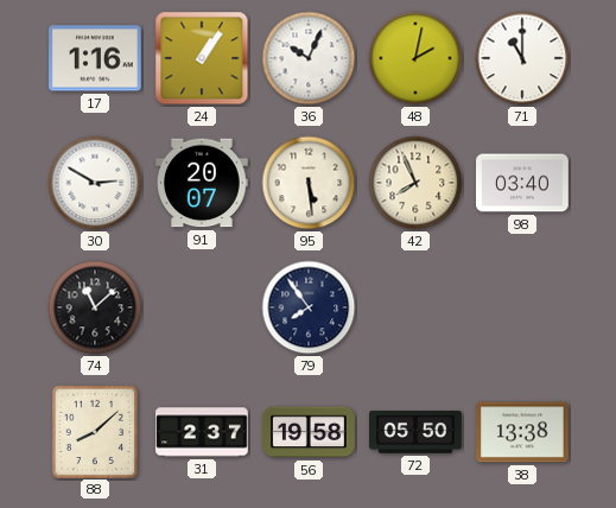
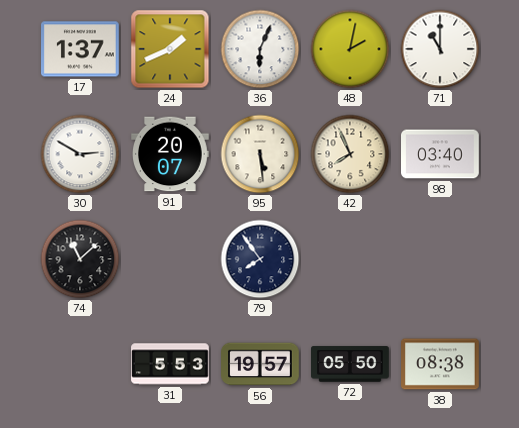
17: 1:16 -> 1:37 (81, 49)
24: 1:06 -> 1:41 (170, 49)
36: 10:04 -> 6:04 (260, 49)
88: 8:08 -> none (95, 431)
31: 2:37 -> 5:53 (170, 364)
56: 19:58 -> 19:57 (260, 364)
38: 13:38 -> 08:38 (440, 364)
